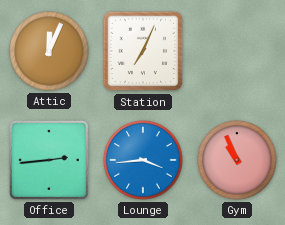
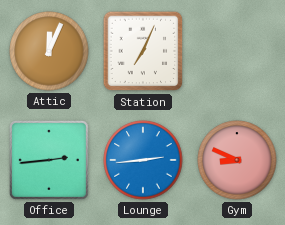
Lounge: 3:44 -> 2:44 (143, 160)
Gym: 10:56 -> 8:49 (237, 160)
